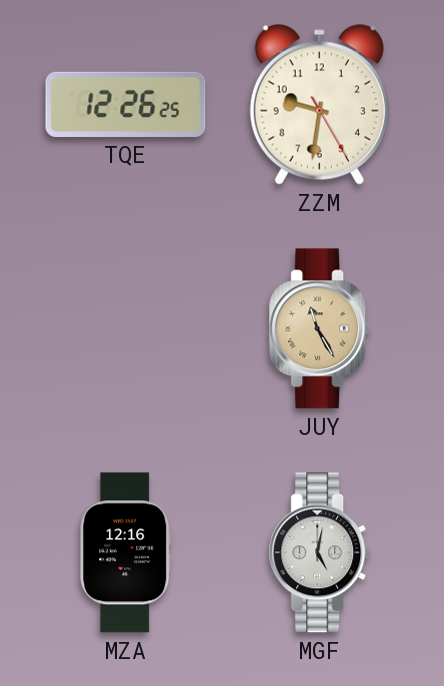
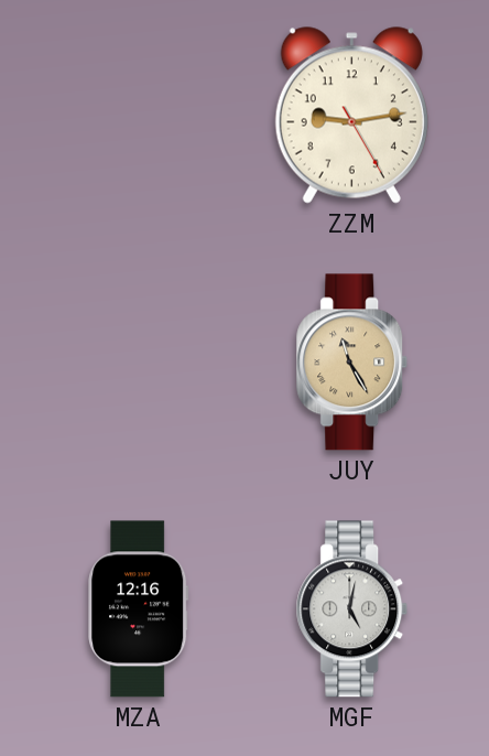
TQE: 12:26 -> none (126, 104)
ZZM: 9:31 -> 9:13 (351, 116)
